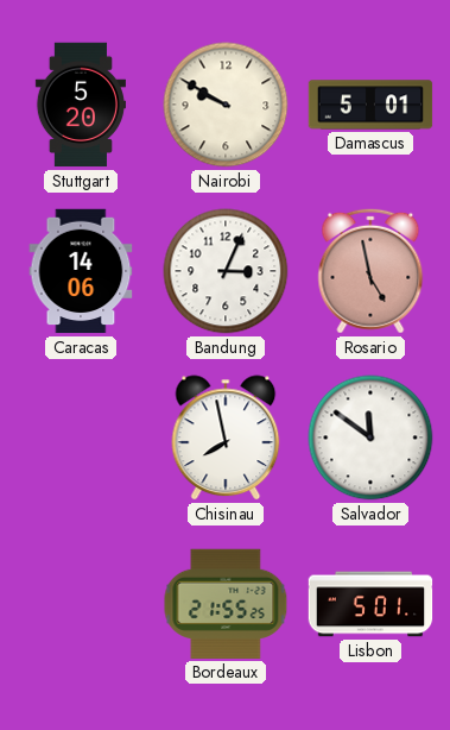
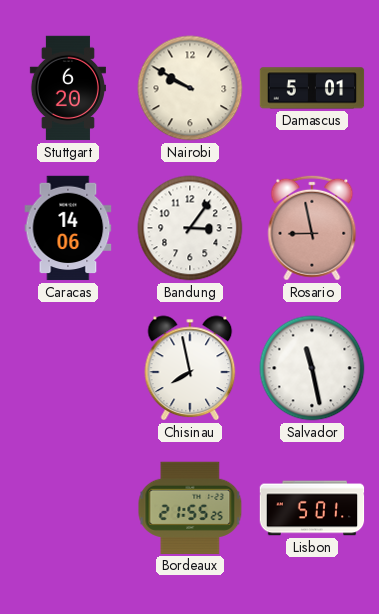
Stuttgart: 5:20 -> 6:20 (68, 88)
Bandung: 3:04 -> 3:06 (190, 228)
Rosario: 4:58 -> 8:58 (312, 228)
Salvador: 11:51 -> 11:28 (312, 368)
